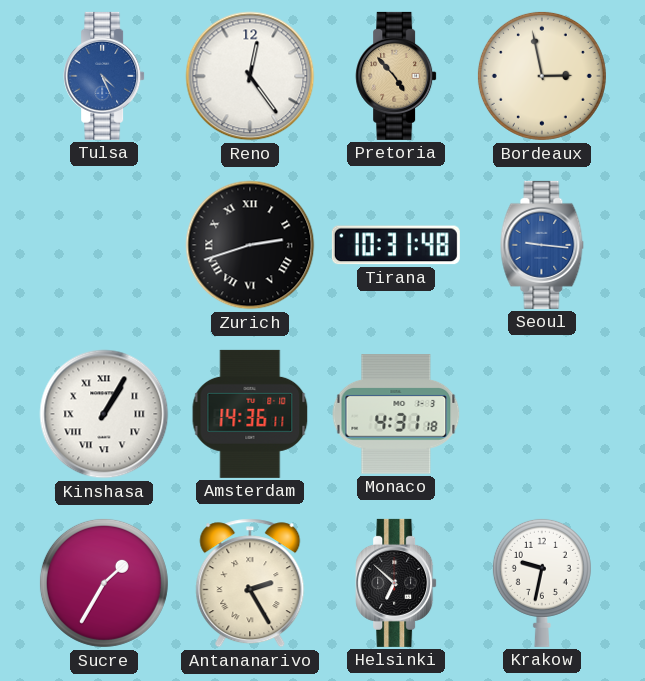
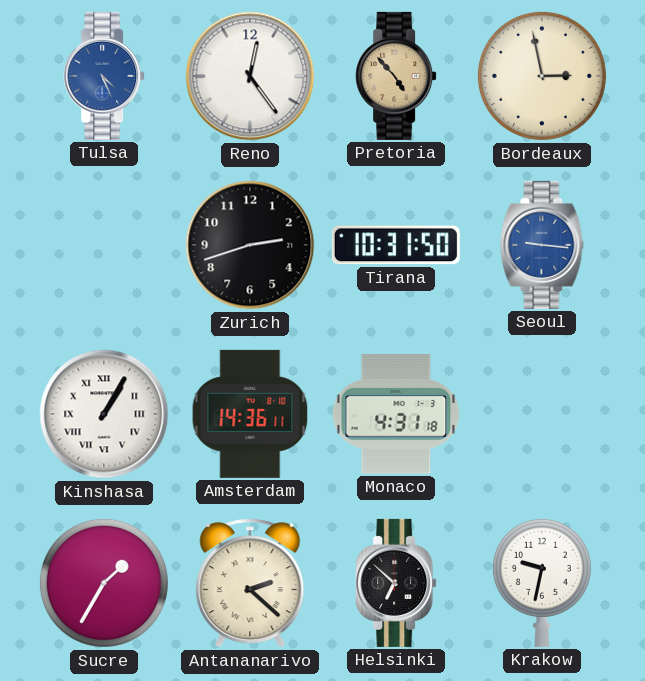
Zurich numerals: Roman -> Arabic (250, 245)
Tirana: 10:31:48 -> 10:31:50 (396, 245)
Antananarivo: 2:25 -> 2:22 (250, 583)
